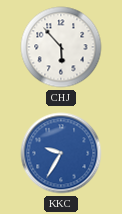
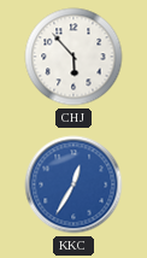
KKC: 9:35 -> 12:35 (73, 184)
